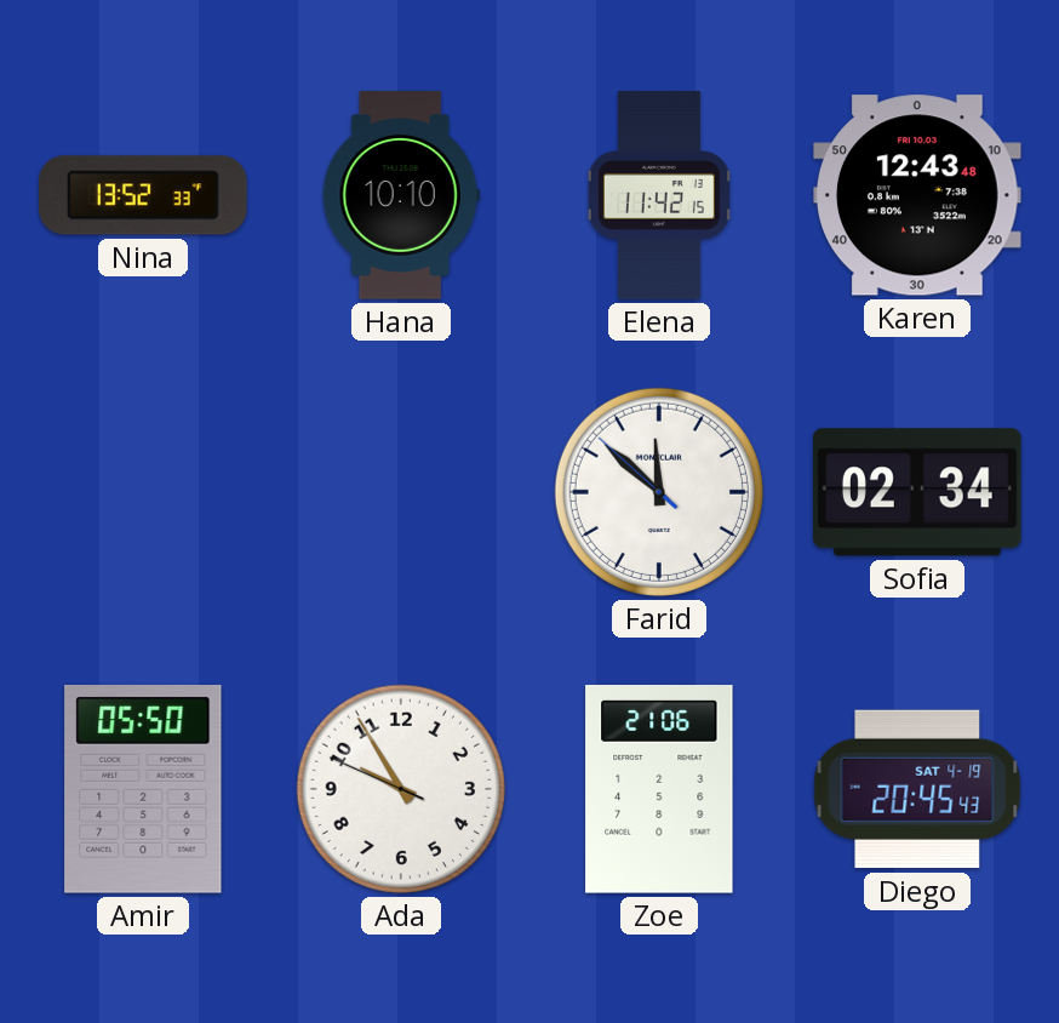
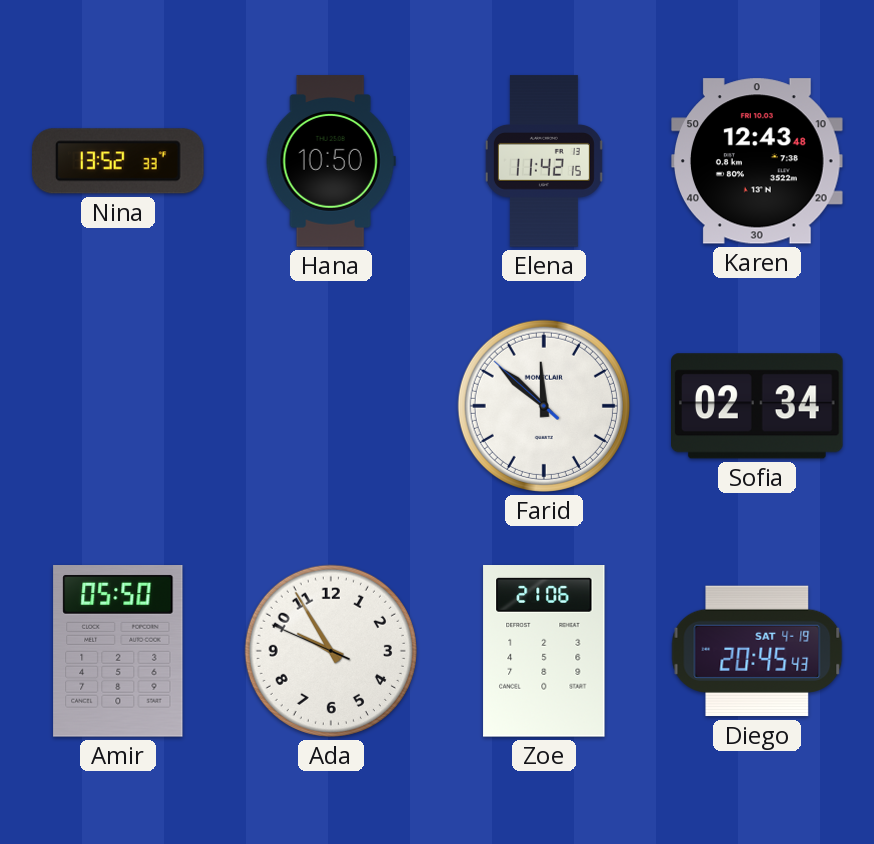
Hana: 10:10 -> 10:50 (331, 161)
